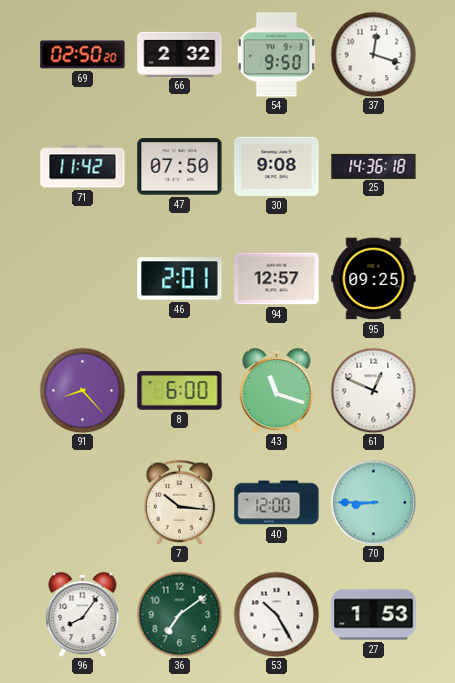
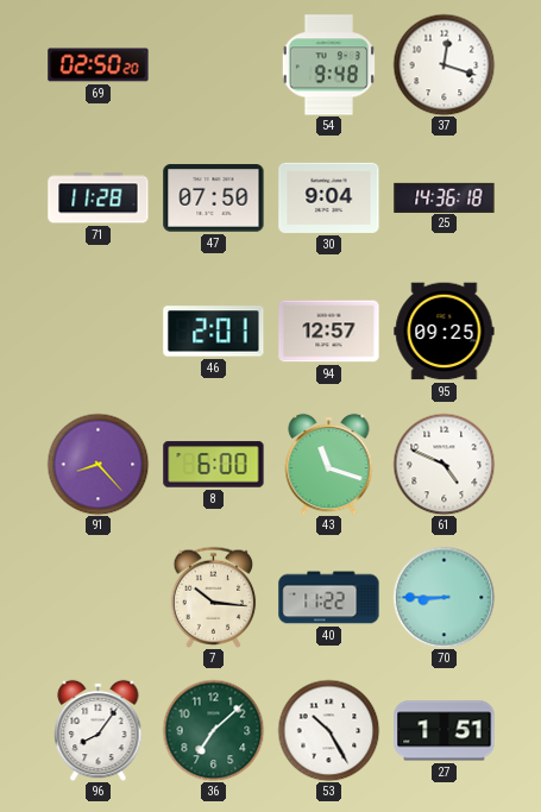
66: 2:32 -> none (180, 54)
54: 9:50 -> 9:48 (328, 65)
71: 11:42 -> 11:28 (99, 199)
30: 9:08 -> 9:04 (329, 197)
61: 12:49 -> 4:49 (444, 464)
40: 12:00 -> 11:22 (329, 598)
36: 7:09 -> 7:08 (213, 730)
27: 1:53 -> 1:51 (445, 731)
